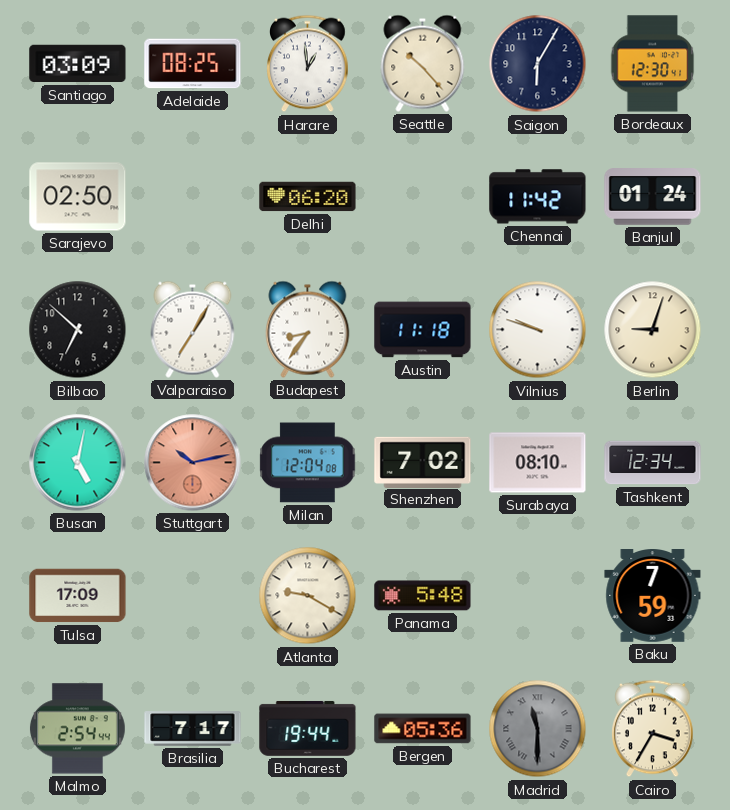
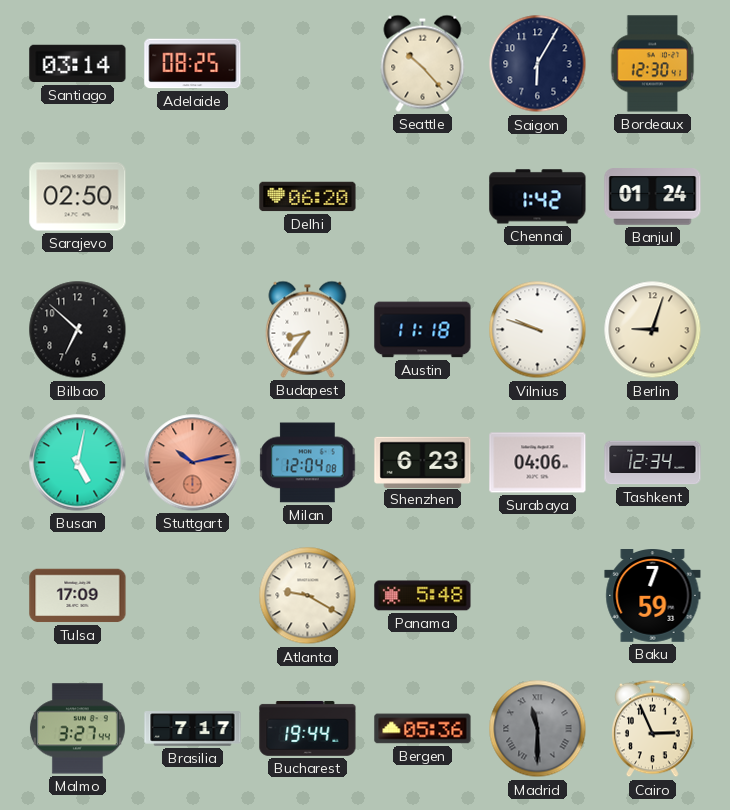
Santiago: 03:09 -> 03:14 (78, 64)
Harare: 12:59 -> none (308, 64)
Chennai: 11:42 -> 1:42 (538, 197)
Valparaiso: 7:05 -> none (193, 329)
Shenzhen: 7:02 -> 6:23 (423, 462)
Surabaya: 08:10 -> 04:06 (538, 463)
Malmo: 2:54 -> 3:27 (77, 729)
Cairo: 3:35 -> 2:56 (653, 729)
